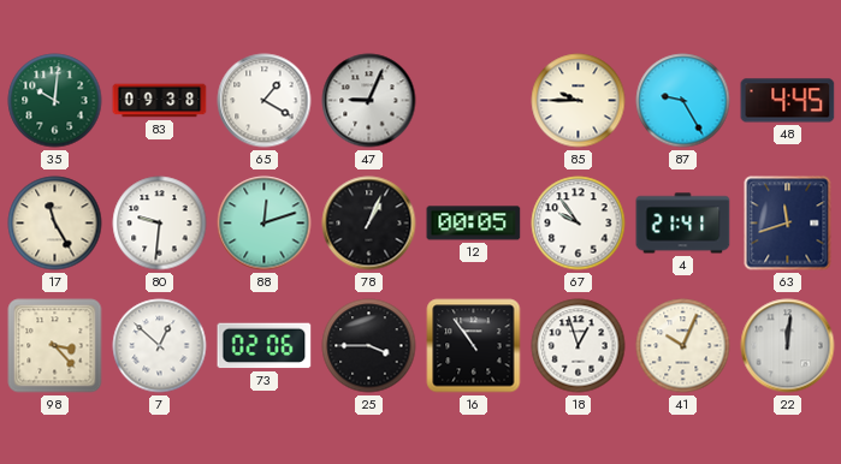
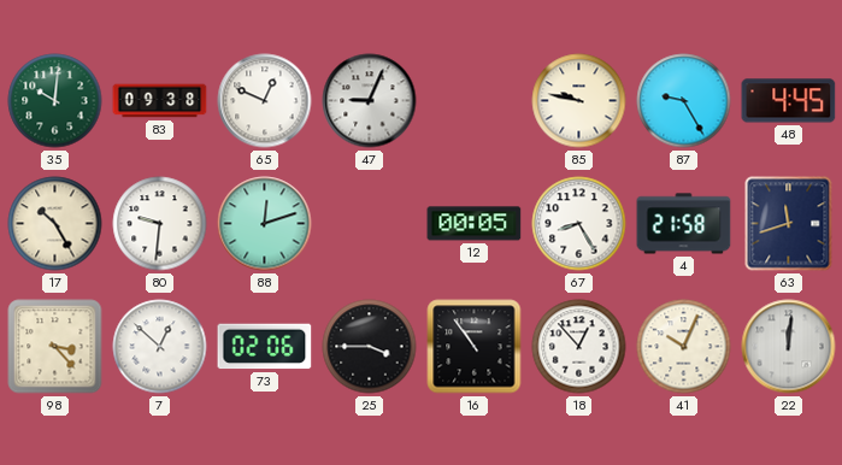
65: 1:20 -> 12:49 (265, 101)
85: 9:45 -> 9:47 (579, 101)
17: 11:25 -> 10:25 (55, 224)
78: 1:04 -> none (369, 224)
67: 9:54 -> 8:25 (579, 224)
4: 21:41 -> 21:58 (684, 224)
18: 12:57 -> 12:53 (579, 347)
